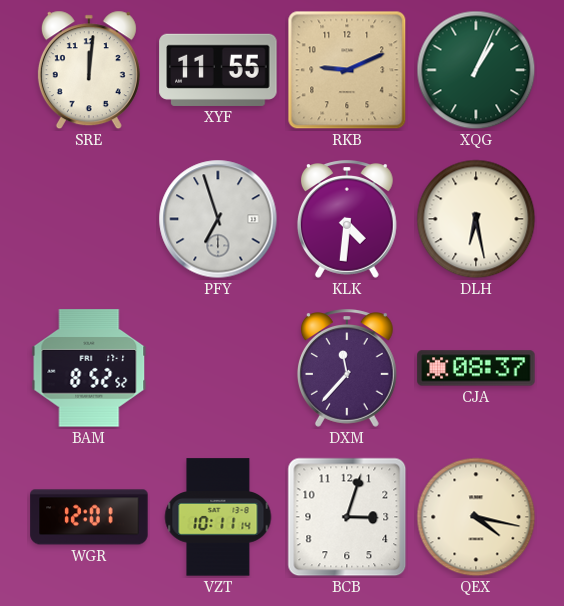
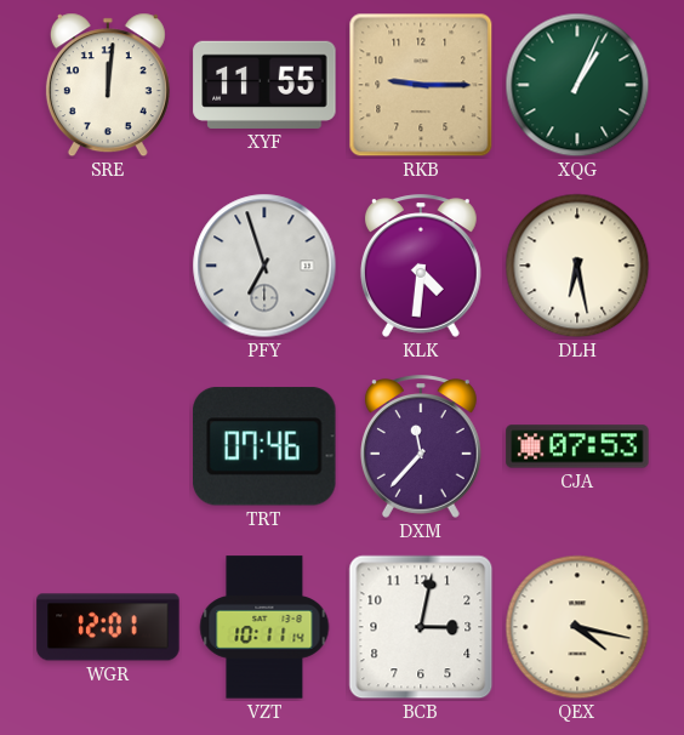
RKB: 9:11 -> 9:15 (421, 85)
BAM: 8:52 -> none (89, 368)
TRT: none -> 07:46 (266, 446)
CJA: 08:37 -> 07:53 (577, 446)
BCB: 3:03 -> 3:02 (421, 627)
